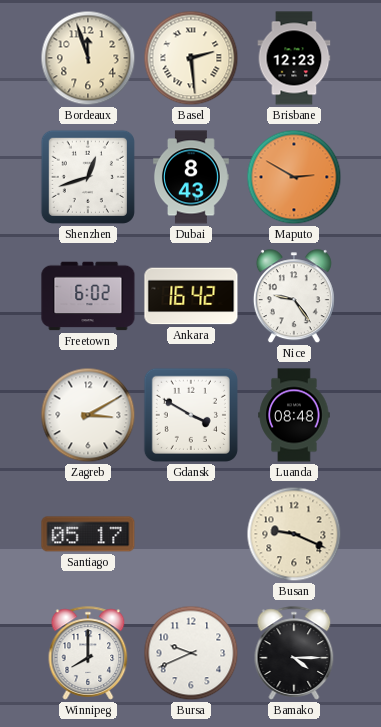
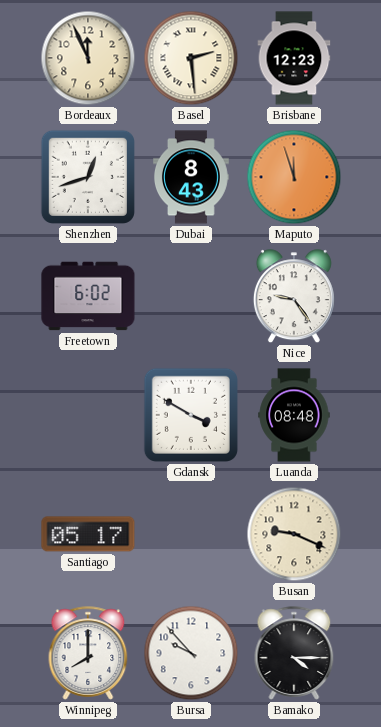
Bordeaux: 11:57 -> 11:56 (88, 58)
Maputo: 2:50 -> 11:57 (294, 177)
Ankara: 16:42 -> none (191, 296)
Zagreb: 3:10 -> none (88, 415)
Bursa: 9:41 -> 9:53 (191, 653)
